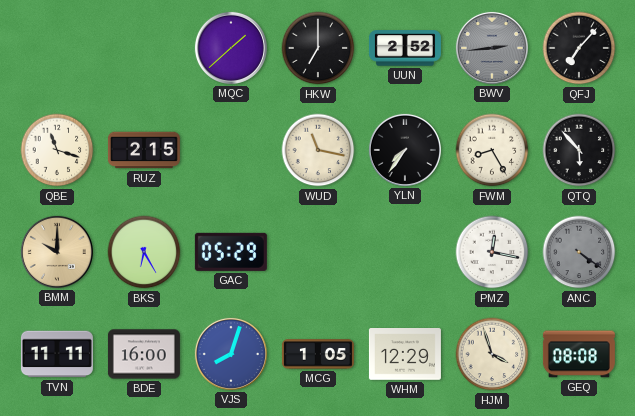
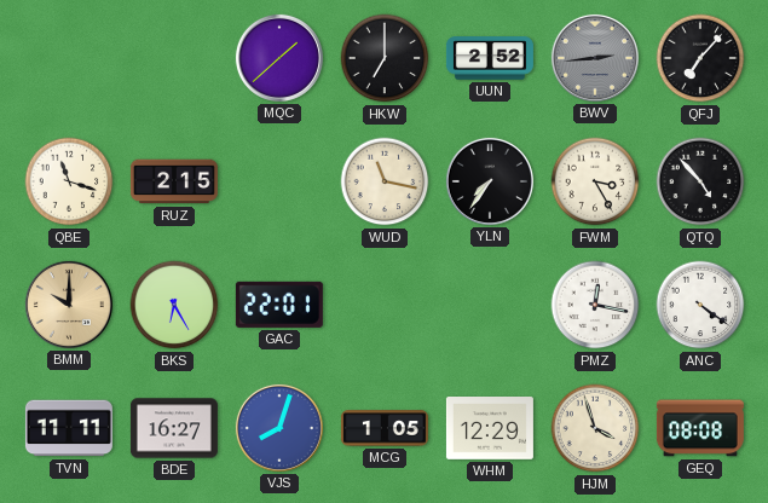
FWM: 8:25 -> 3:25 (595, 181)
QTQ: 5:53 -> 4:53 (700, 181)
GAC: 05:29 -> 22:01 (279, 305)
ANC dial: grey -> white (700, 305)
BDE: 16:00 -> 16:27 (174, 428)
